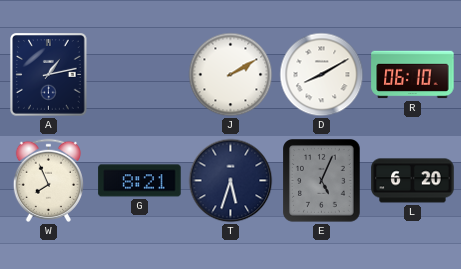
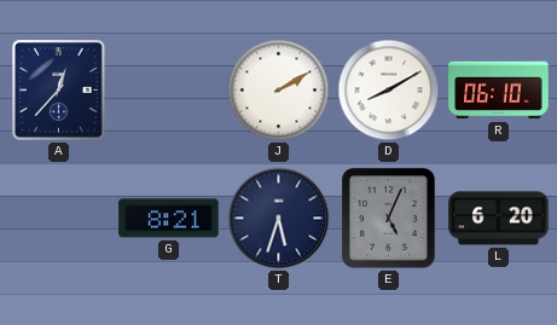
A: 1:13 -> 12:37 (59, 91)
W: 7:56 -> none (48, 180)
